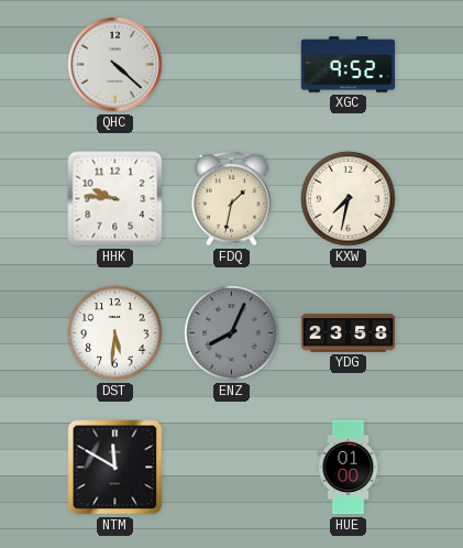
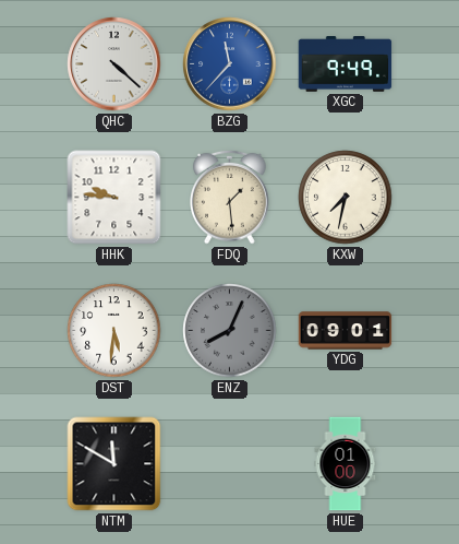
BZG: none -> 11:37 (230, 64)
XGC: 9:52 -> 9:49 (346, 64)
FDQ: 1:32 -> 1:29 (230, 197)
YDG: 23:58 -> 09:01 (346, 331)
